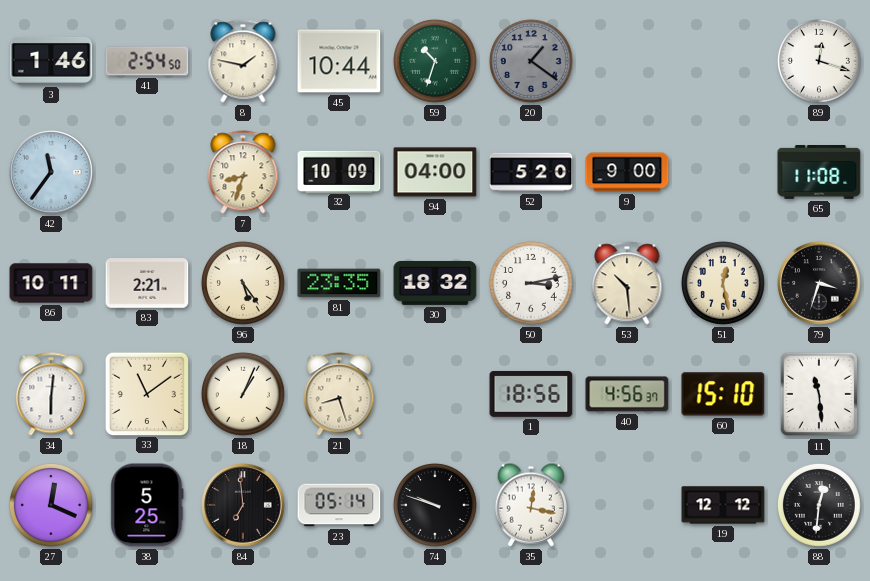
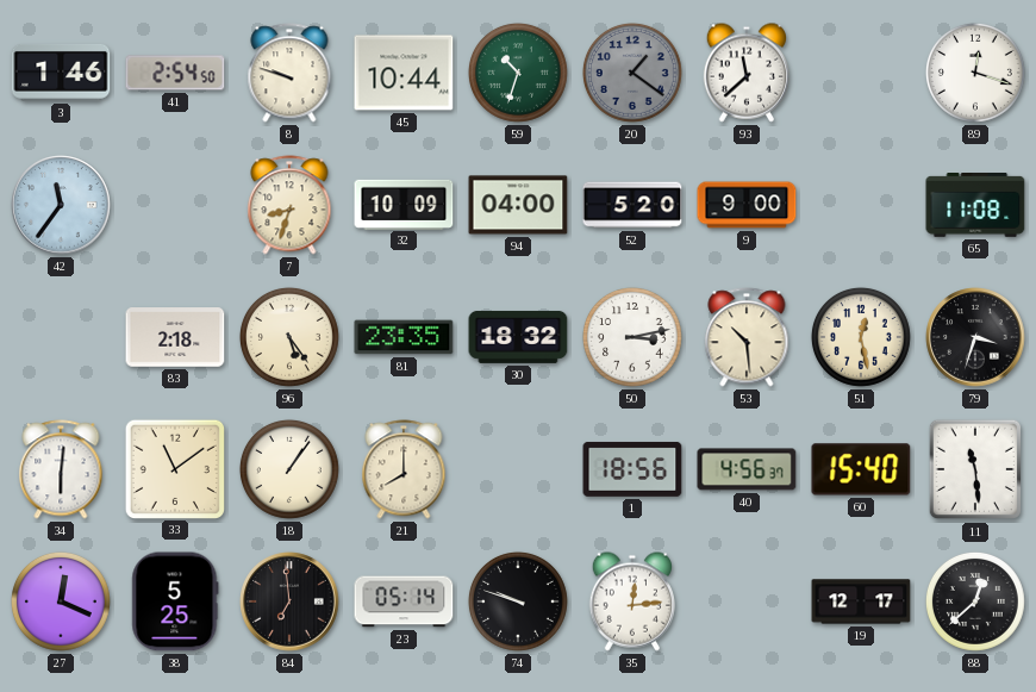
8: 1:47 -> 9:48 (289, 73)
93: none -> 11:38 (745, 73)
86: 10:11 -> none (51, 283)
83: 2:21 -> 2:18 (175, 337)
18: 1:04 -> 1:06 (289, 469)
21: 8:27 -> 8:00 (404, 469)
60: 15:10 -> 15:40 (861, 469)
35: 12:17 -> 12:14 (631, 601)
19: 12:12 -> 12:17 (861, 601)
88: 12:31 -> 12:38 (975, 601)
